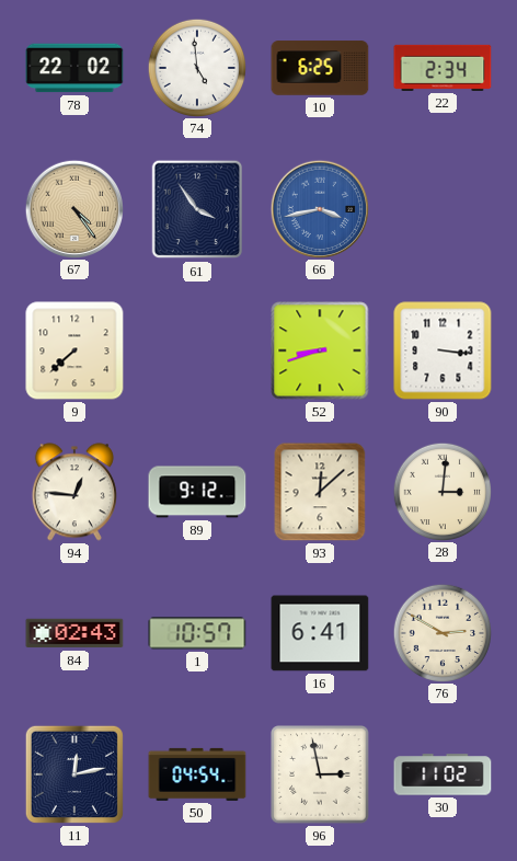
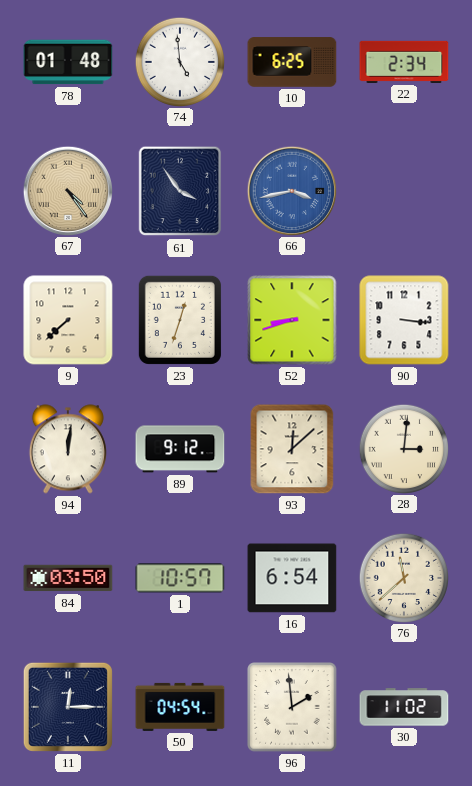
78: 22:02 -> 01:48 (68, 62)
23: none -> 12:33 (180, 320)
94: 12:46 -> 12:01 (68, 449)
84: 02:43 -> 03:50 (68, 578)
16: 6:41 -> 6:54 (292, 578)
76: 2:50 -> 11:38 (403, 577)
11: 12:13 -> 12:15 (68, 707)
96: 2:58 -> 1:59 (292, 707)
